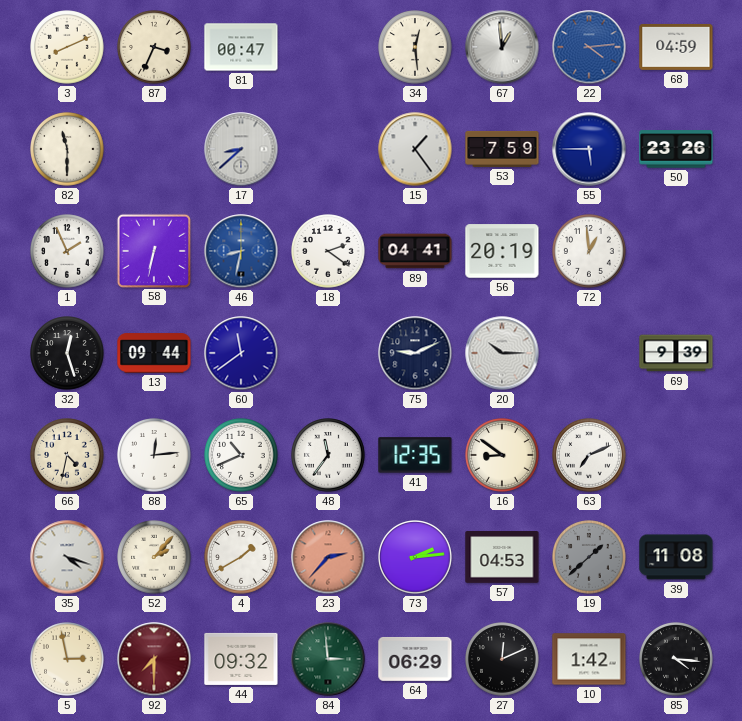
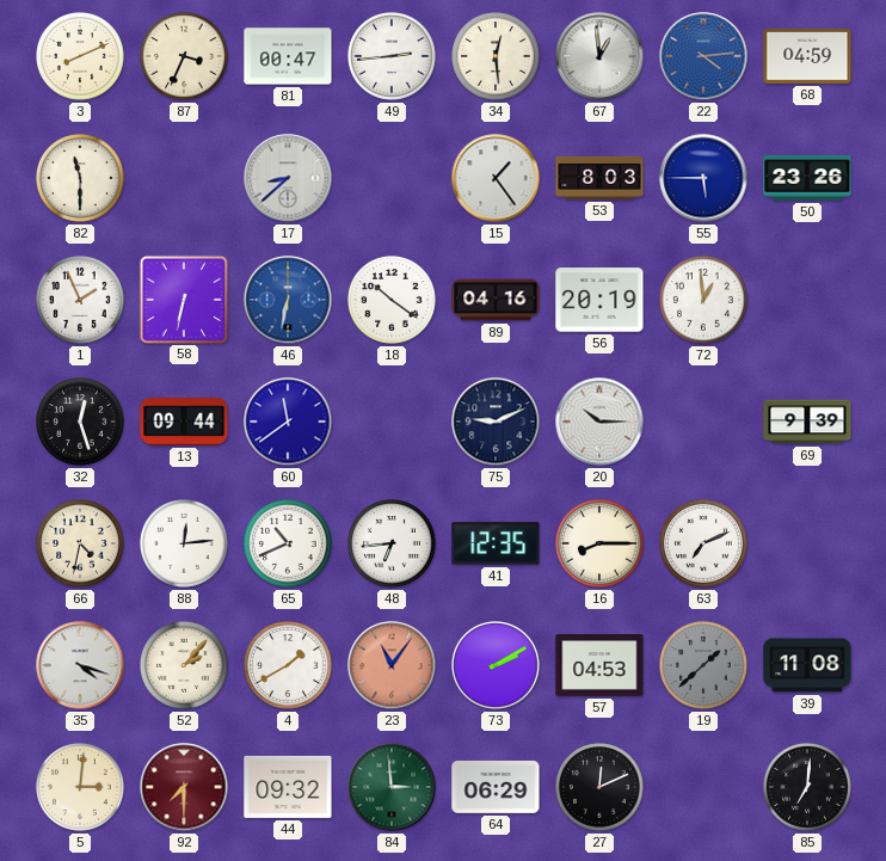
49: none -> 2:44 (392, 56)
53: 7:59 -> 8:03 (599, 178)
46: 8:32 -> 6:32 (288, 300)
18: 2:21 -> 10:21 (392, 300)
89: 04:41 -> 04:16 (496, 300)
48: 11:36 -> 6:44 (392, 543)
16: 8:51 -> 8:15 (599, 543)
23: 2:37 -> 11:06 (392, 665)
73: 2:14 -> 2:10 (496, 665)
5: 2:58 -> 3:01 (80, 787)
10: 1:42 -> none (589, 659)
85: 4:16 -> 7:01 (807, 787)
